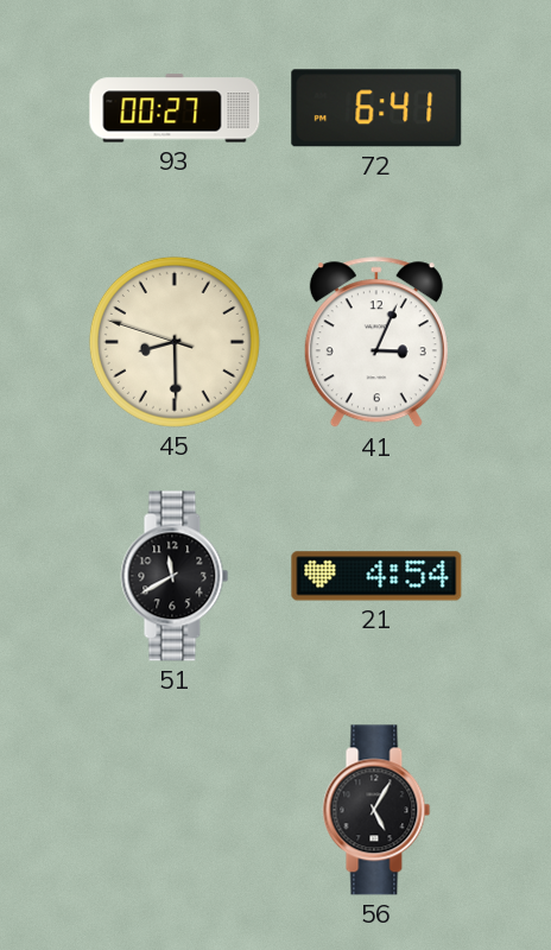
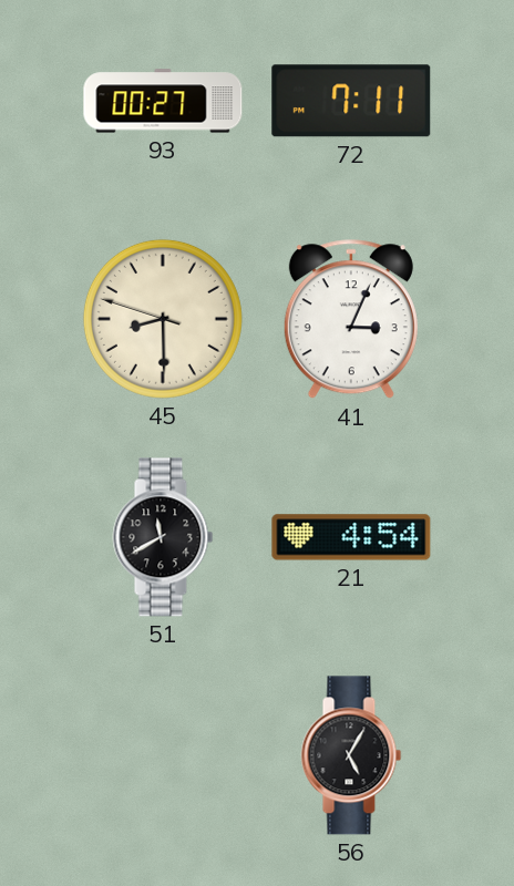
72: 6:41 -> 7:11 (351, 101)
